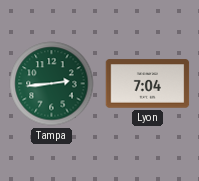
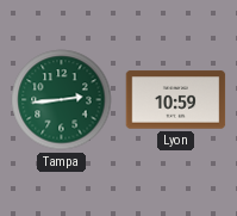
Lyon: 7:04 -> 10:59 (176, 100)
